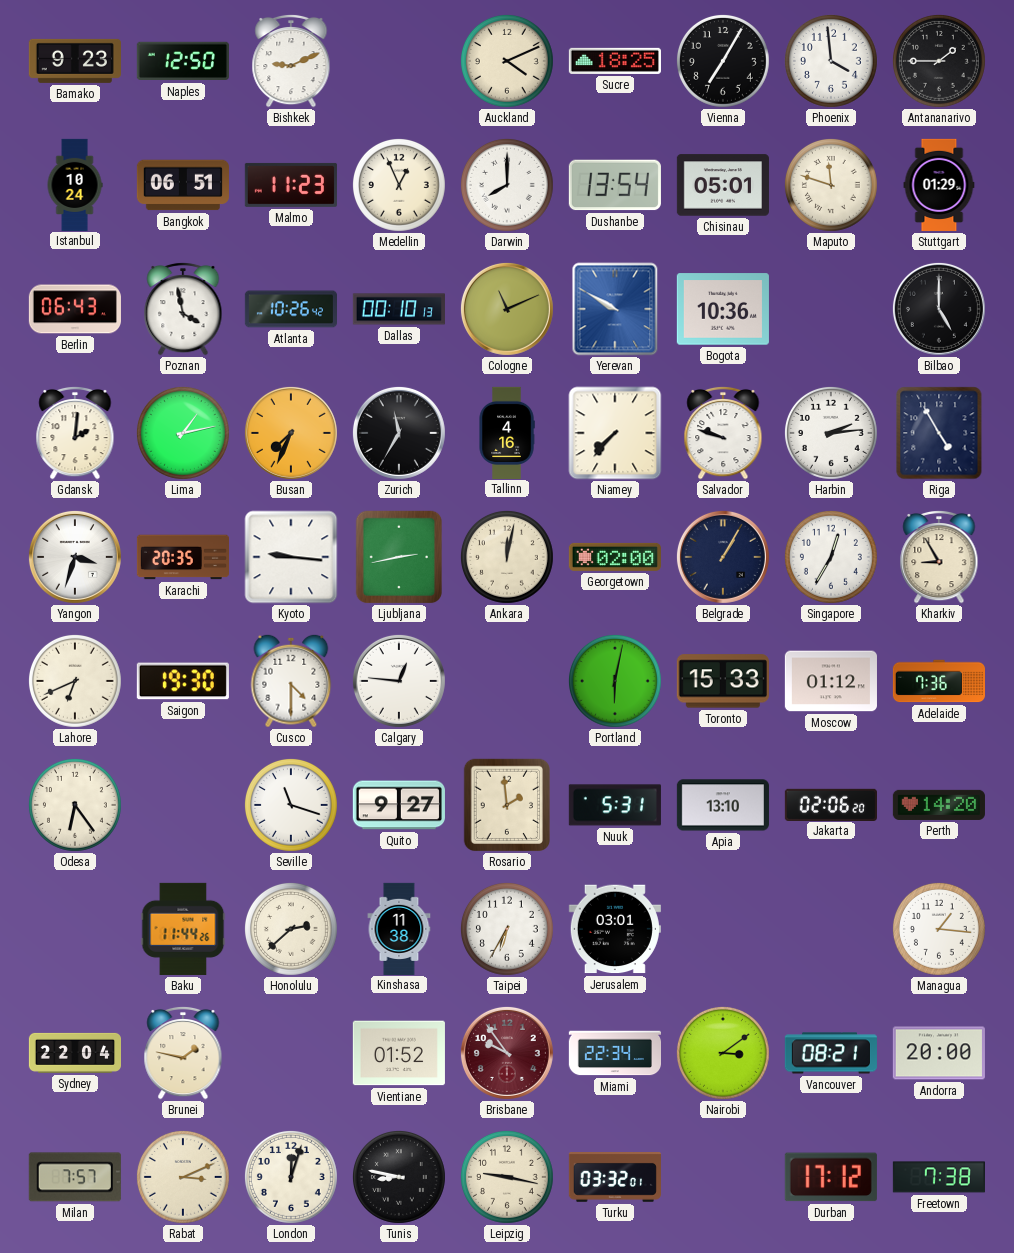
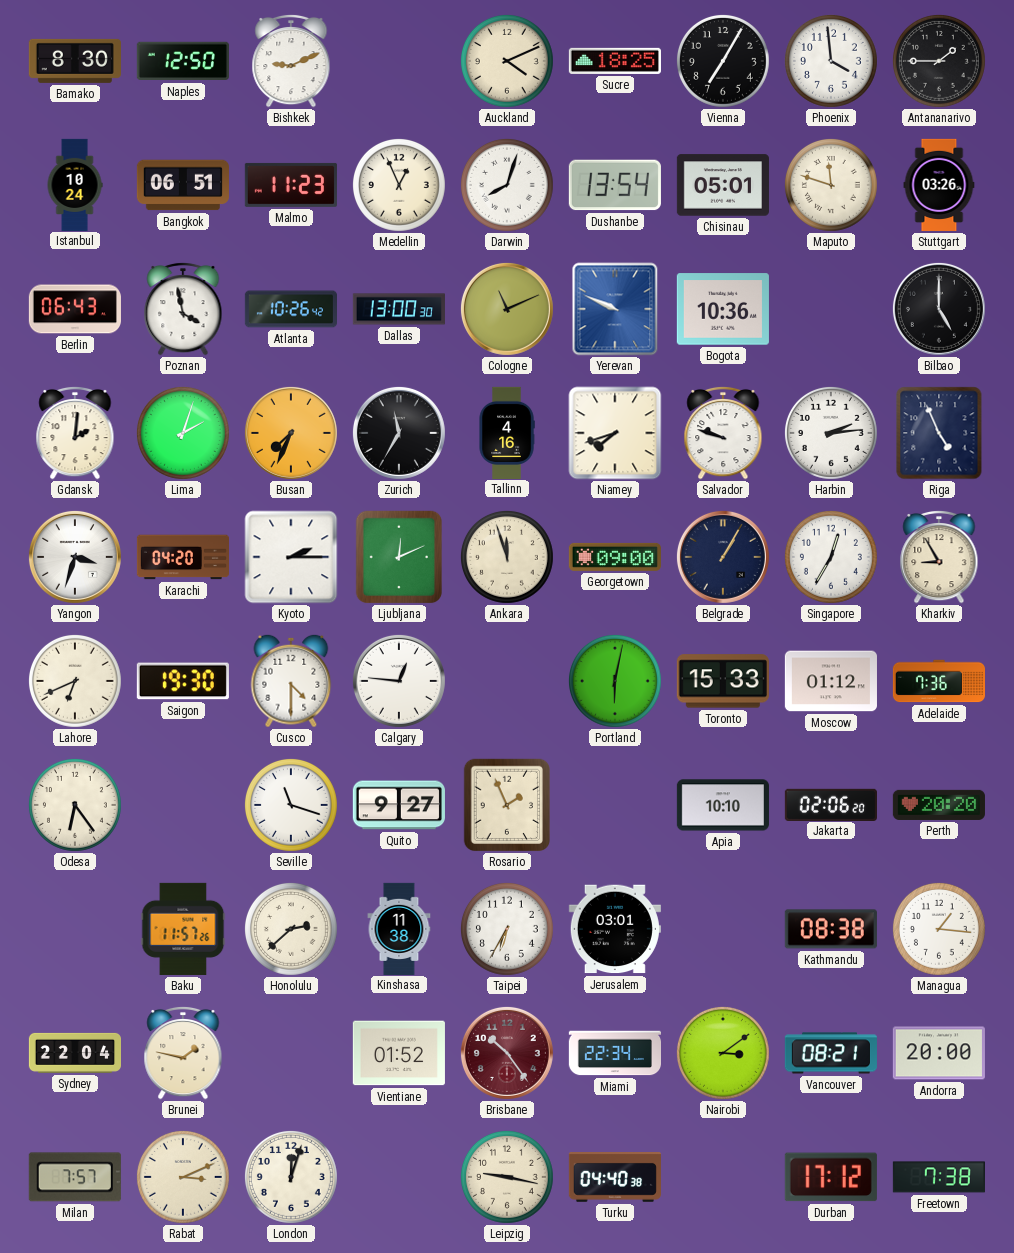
Bamako: 9:23 -> 8:30 (75, 61)
Darwin: 8:00 -> 8:03 (507, 185)
Stuttgart: 01:29 -> 03:26 (939, 185)
Dallas: 00:10 -> 13:00 (399, 309)
Yerevan: 9:50 -> 9:49 (615, 309)
Lima: 1:13 -> 2:03 (183, 433)
Niamey: 7:37 -> 7:42 (615, 433)
Riga: 4:55 -> 4:56 (939, 433)
Karachi: 20:35 -> 04:20 (182, 557)
Kyoto: 9:16 -> 2:15 (291, 557)
Ljubljana: 2:43 -> 12:11 (398, 557)
Ankara: 12:02 -> 11:57 (507, 557)
Georgetown: 02:00 -> 09:00 (615, 557)
Rosario: 1:59 -> 1:56 (506, 805)
Nuuk: 5:31 -> none (615, 805)
Apia: 13:10 -> 10:10 (723, 805)
Perth: 14:20 -> 20:20 (939, 805)
Baku: 11:44 -> 11:57 (183, 929)
Kathmandu: none -> 08:38 (831, 929)
Brisbane: 9:54 -> 10:24 (507, 1053)
Tunis: 8:47 -> none (399, 1177)
Turku: 03:32 -> 04:40 (615, 1178)
